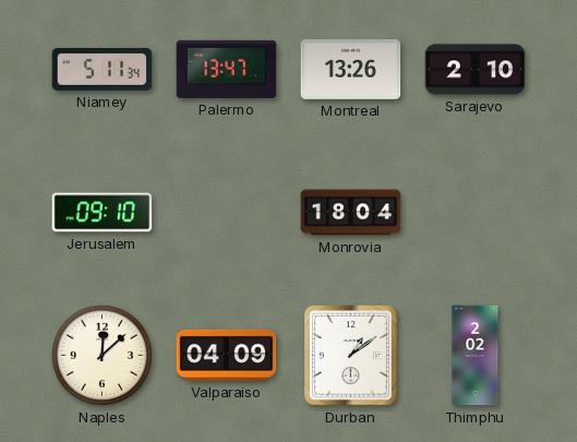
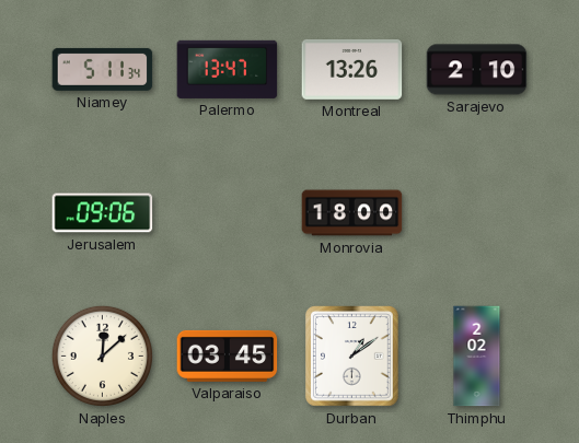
Jerusalem: 09:10 -> 09:06 (103, 213)
Monrovia: 18:04 -> 18:00 (352, 213)
Valparaiso: 04:09 -> 03:45 (228, 355)
